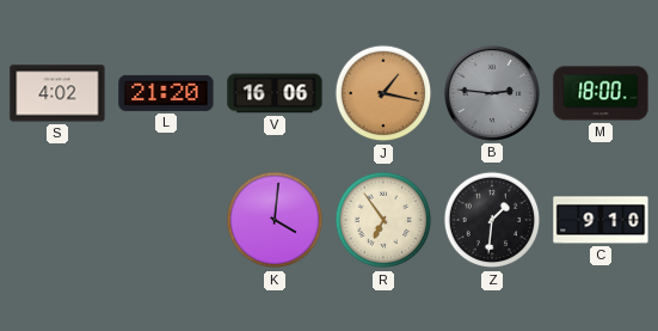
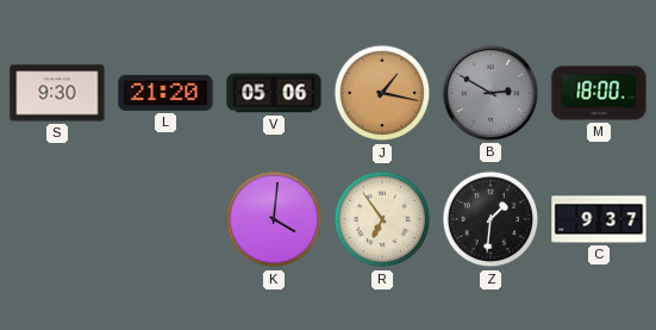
S: 4:02 -> 9:30 (57, 93)
V: 16:06 -> 05:06 (274, 93)
B: 2:46 -> 2:50 (491, 93)
C: 9:10 -> 9:37 (599, 219)
